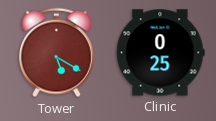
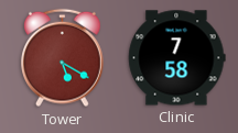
Clinic: 0:25 -> 7:58 (177, 58)
